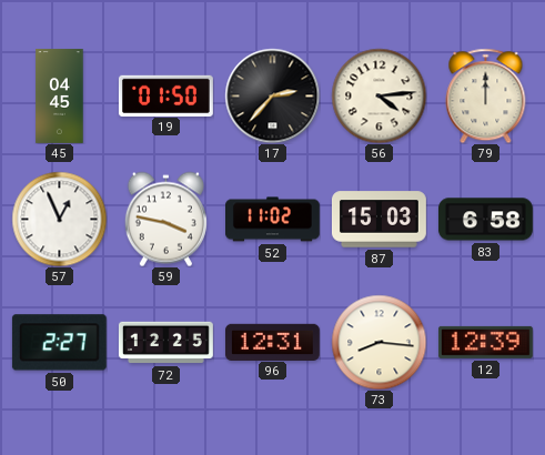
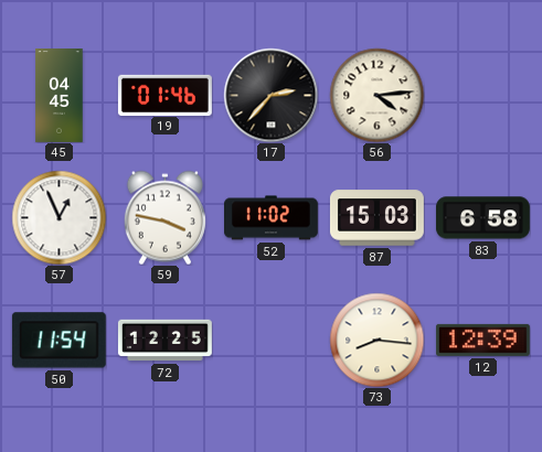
19: 01:50 -> 01:46 (164, 95)
79: 12:00 -> none (486, 95)
50: 2:27 -> 11:54 (59, 341)
96: 12:31 -> none (272, 342)
